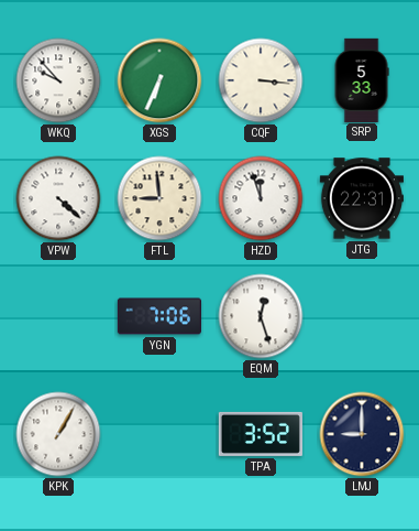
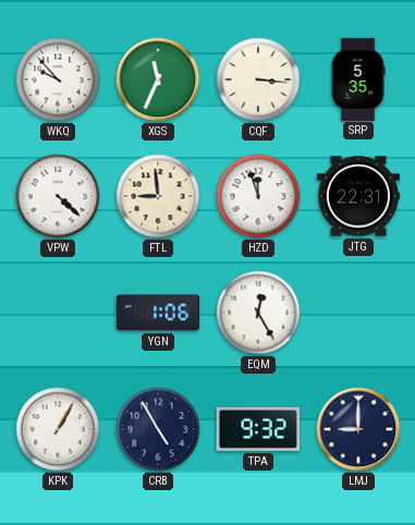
XGS: 6:34 -> 11:34 (158, 80)
SRP: 5:33 -> 5:35 (358, 78)
YGN: 7:06 -> 1:06 (158, 313)
EQM: 12:27 -> 12:25 (258, 313)
CRB: none -> 4:55 (158, 429)
TPA: 3:52 -> 9:32 (258, 429)
